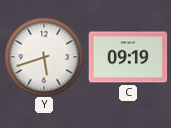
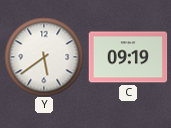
Y: 5:42 -> 5:39 (44, 57)
